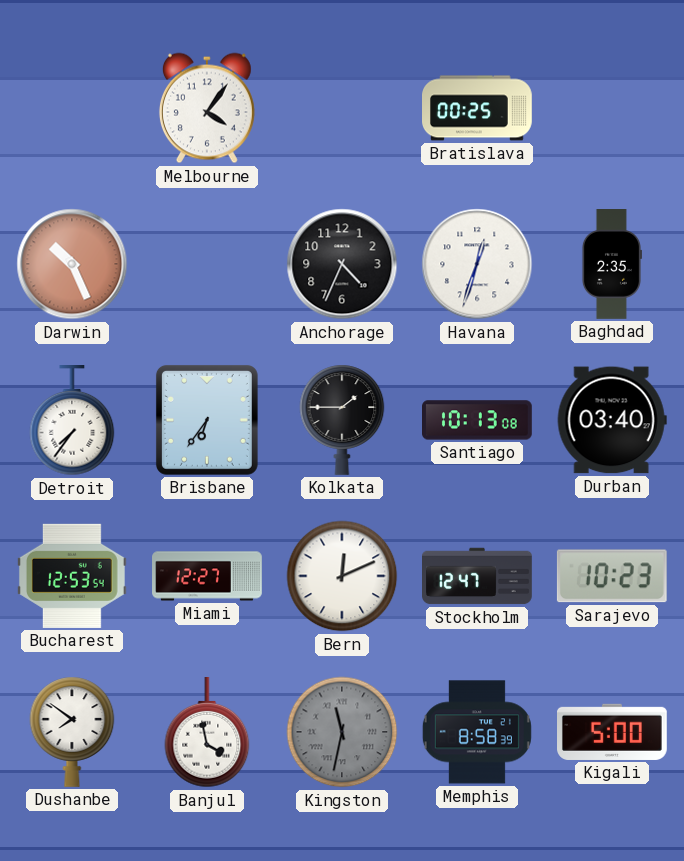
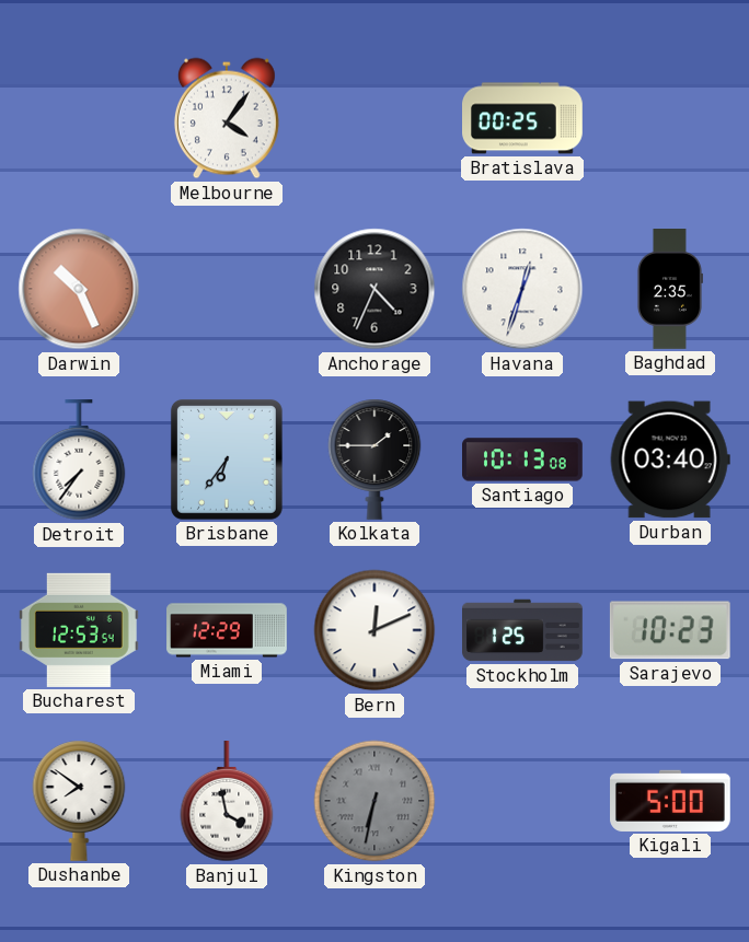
Miami: 12:27 -> 12:29 (227, 630)
Stockholm: 12:47 -> 1:25 (523, 630)
Kingston: 11:32 -> 6:32 (374, 801)
Memphis: 8:58 -> none (477, 732)
